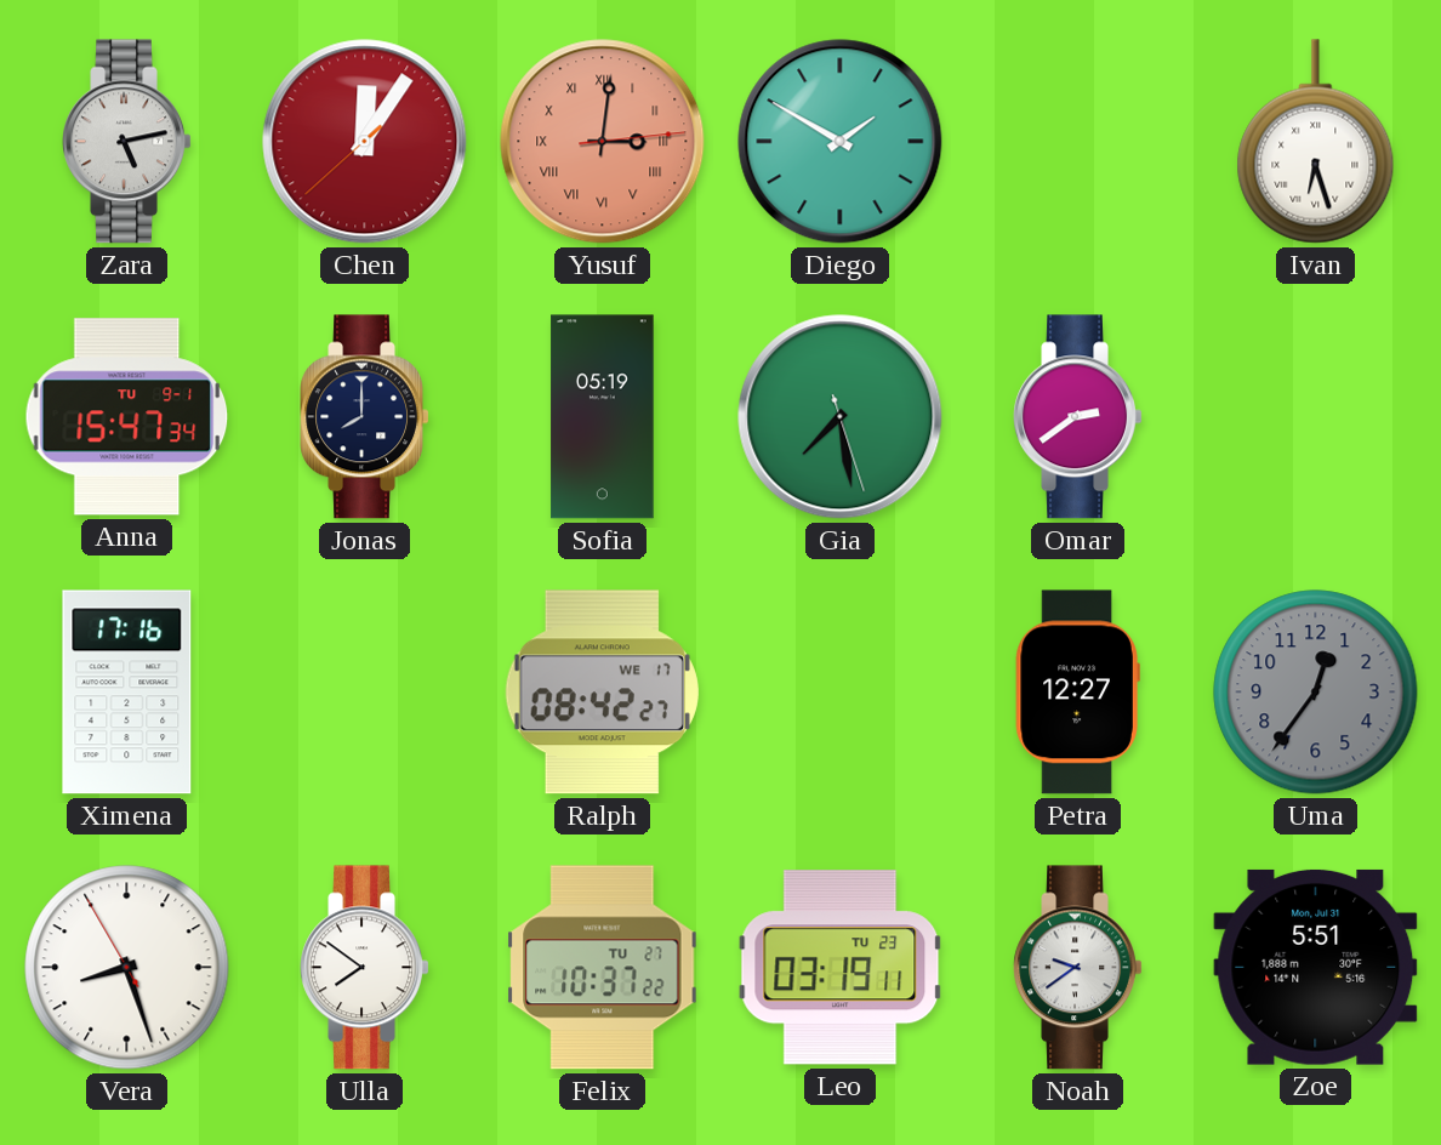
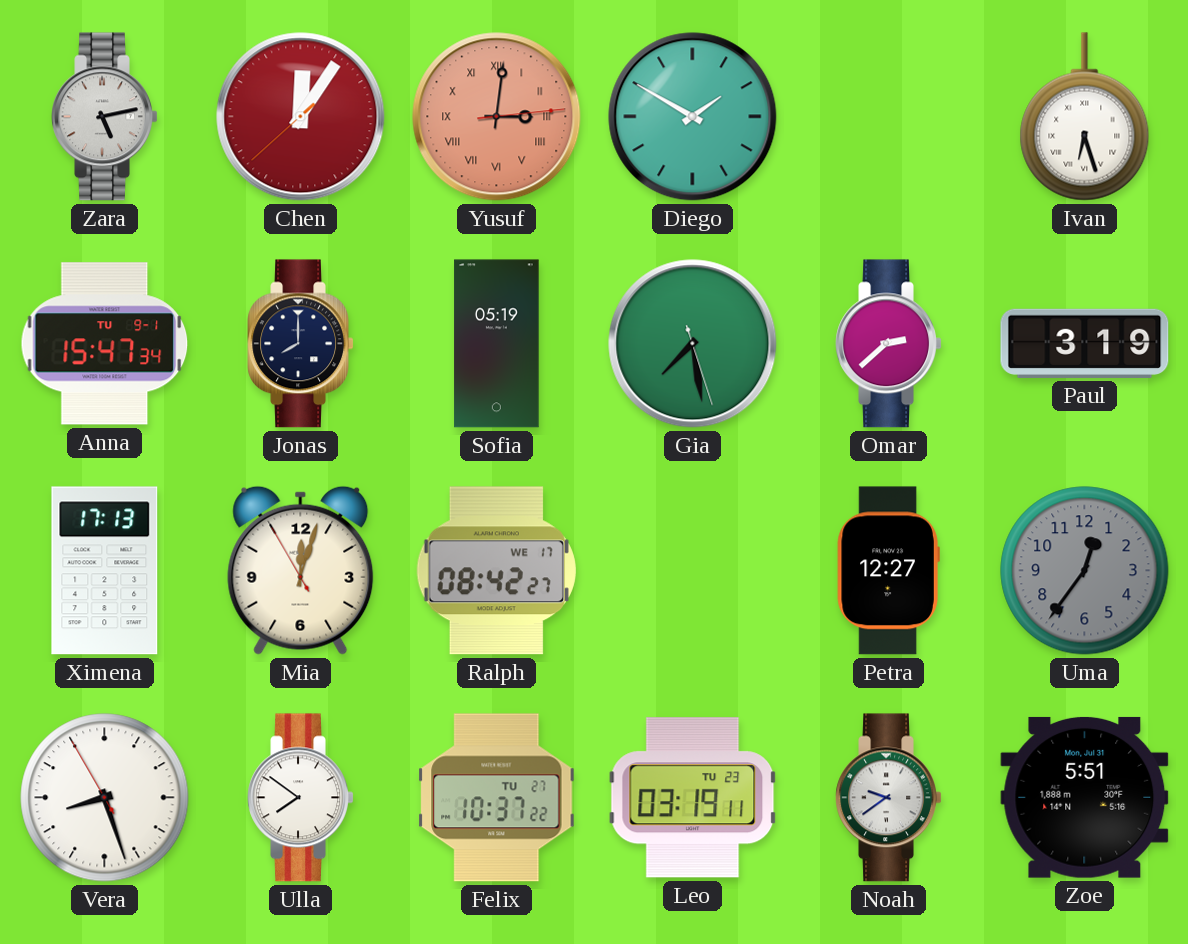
Omar: 2:39 -> 2:38 (889, 344)
Paul: none -> 3:19 (1085, 343)
Ximena: 17:16 -> 17:13 (105, 571)
Mia: none -> 12:02 (301, 570)
